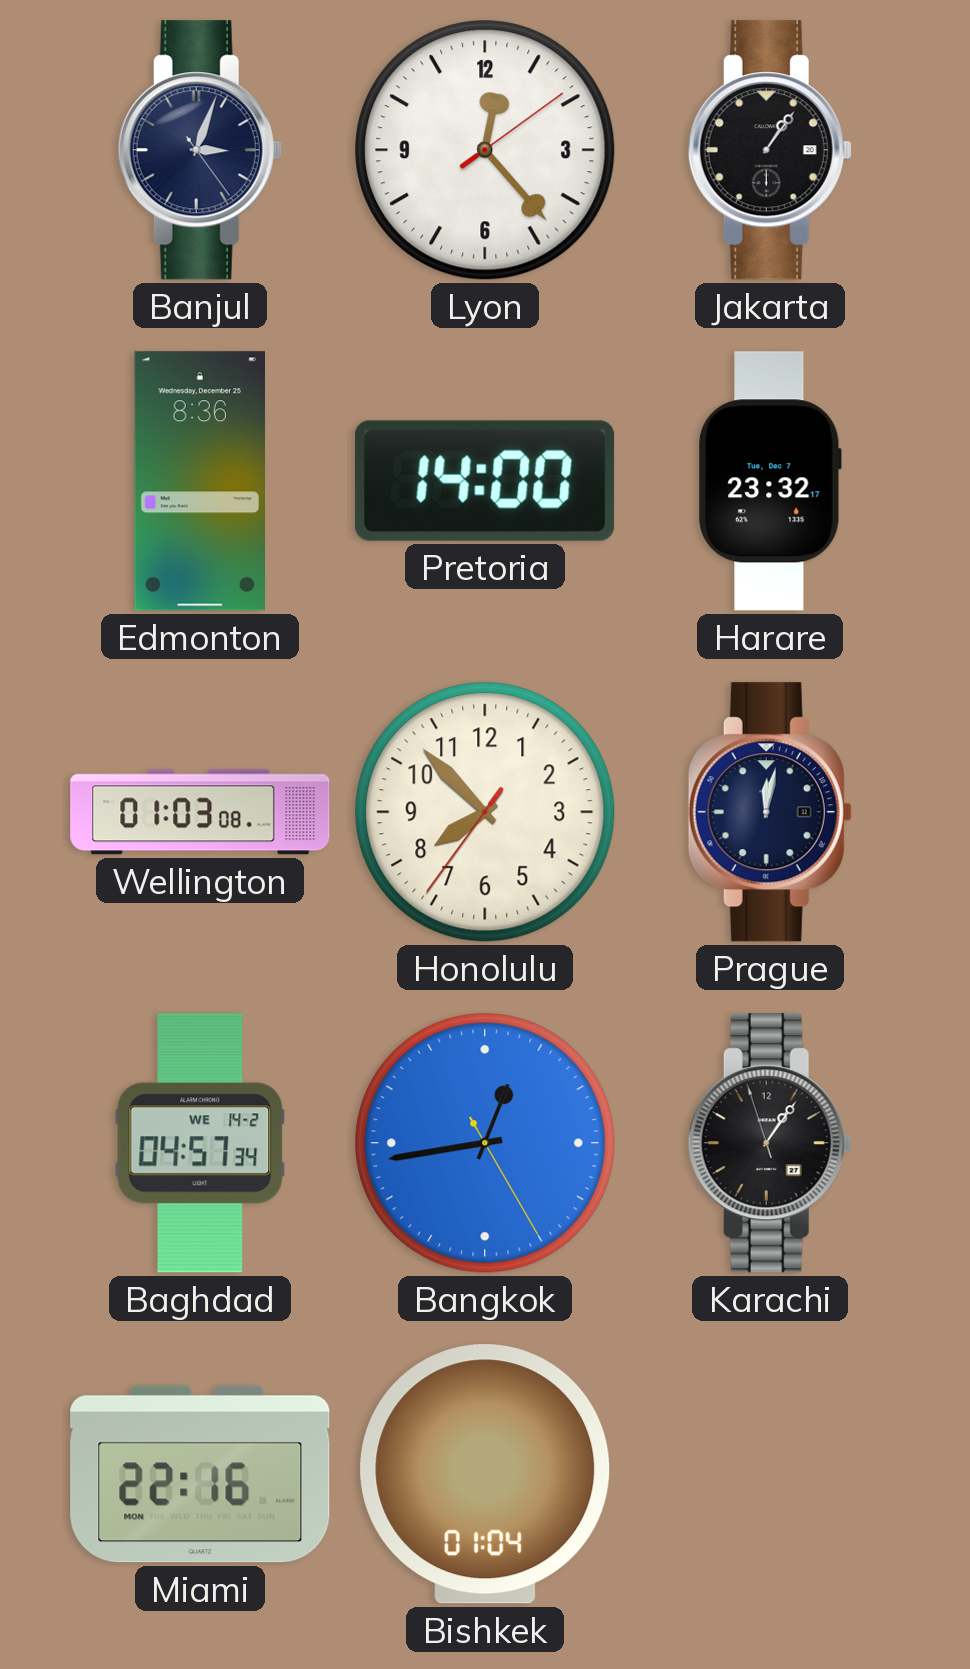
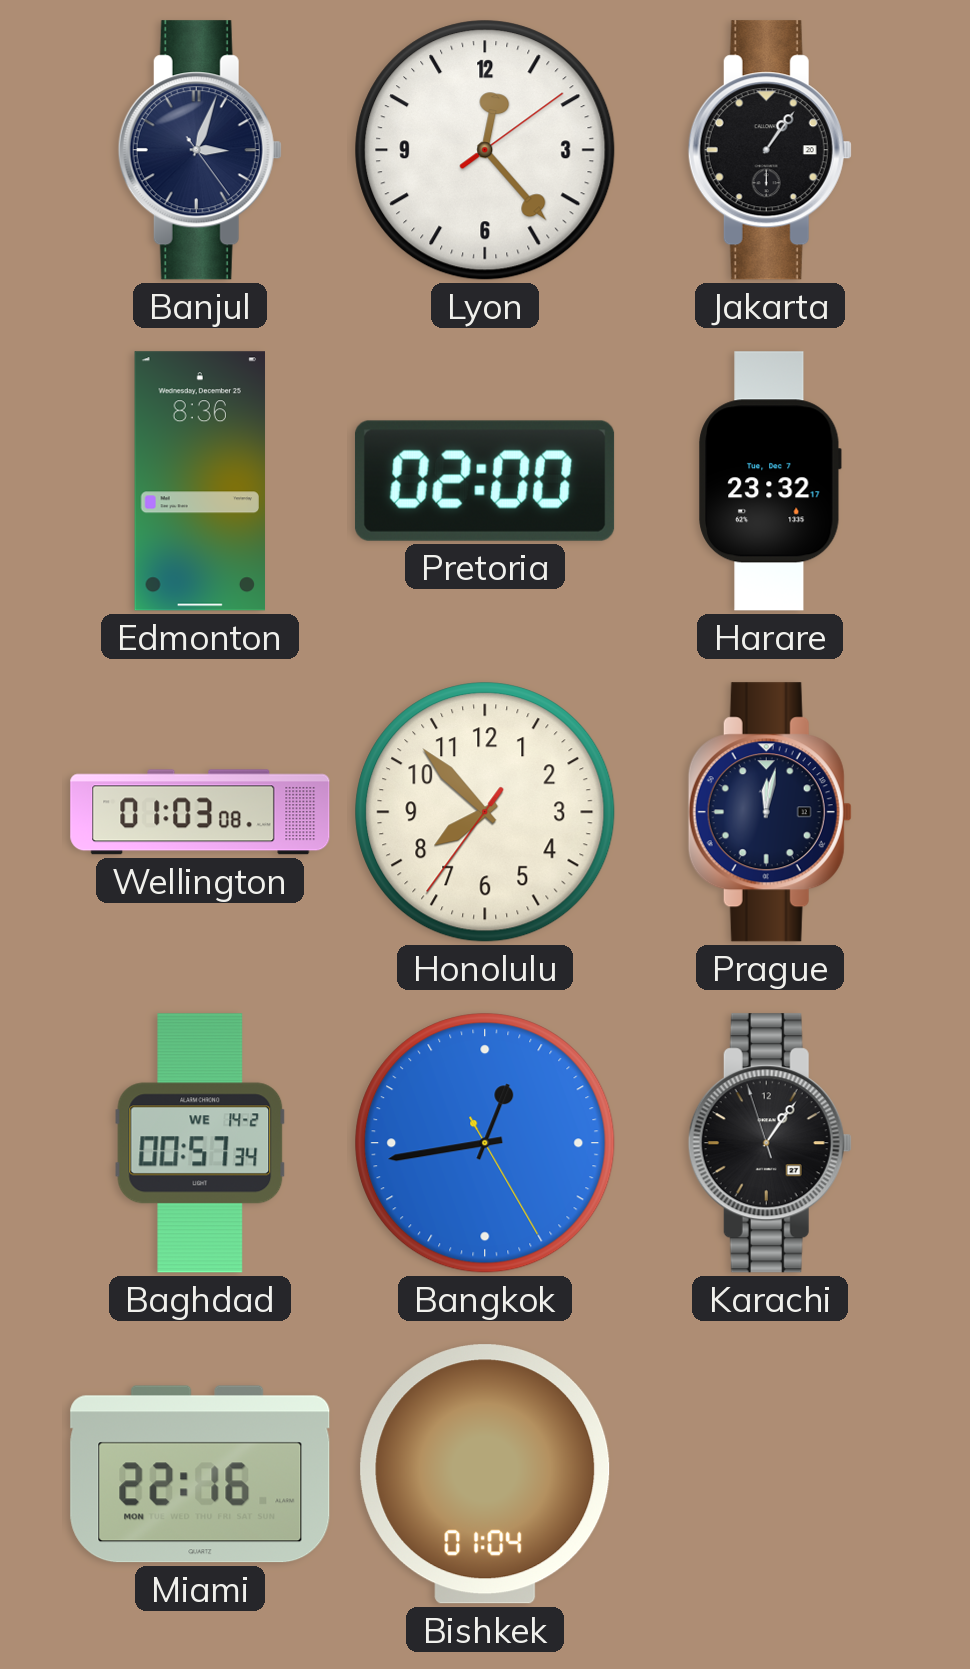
Pretoria: 14:00 -> 02:00 (485, 481)
Baghdad: 04:57 -> 00:57 (200, 1143)
